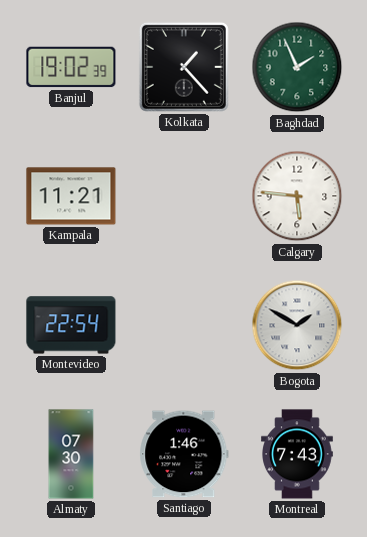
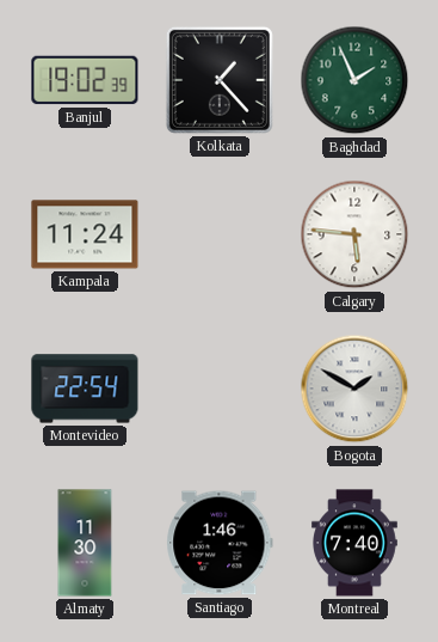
Kampala: 11:21 -> 11:24 (85, 234)
Almaty: 07:30 -> 11:30 (85, 543)
Montreal: 7:43 -> 7:40 (356, 543)
